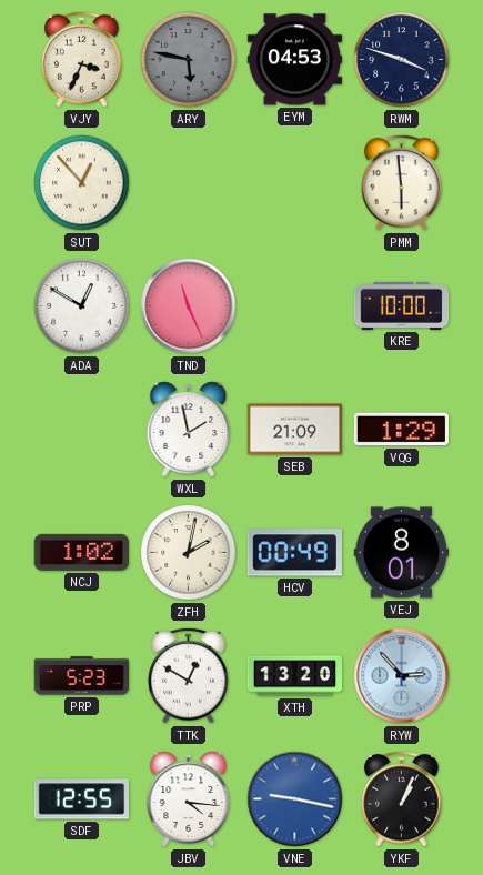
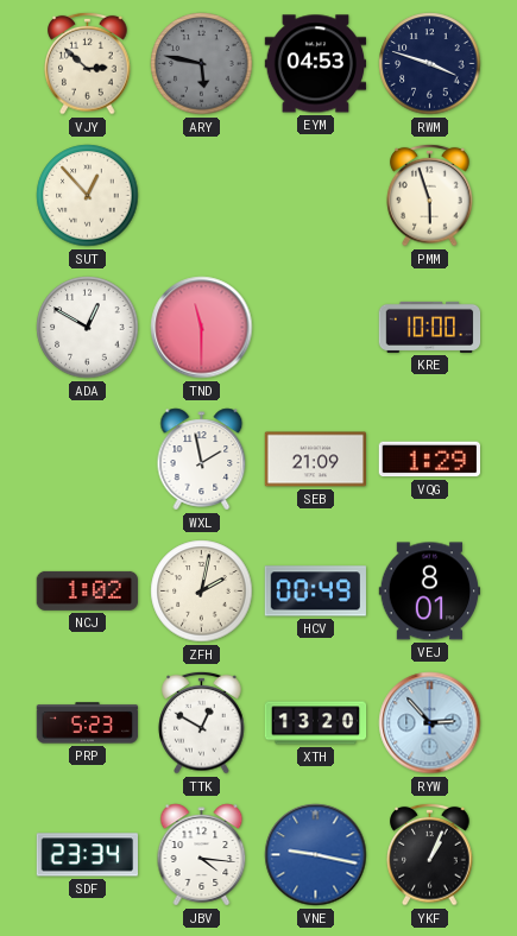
VJY: 3:34 -> 2:52 (88, 63)
PMM: 5:59 -> 5:57 (430, 195)
TND: 11:26 -> 11:30 (202, 328)
SDF: 12:55 -> 23:34 (87, 855)
